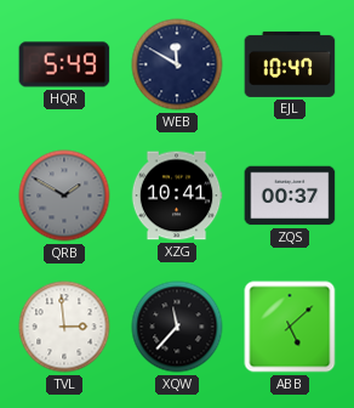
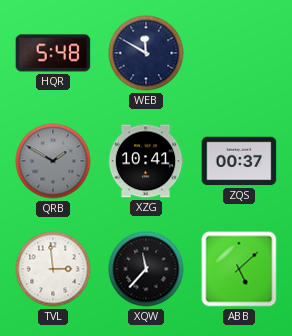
HQR: 5:49 -> 5:48 (53, 53)
EJL: 10:47 -> none (290, 64)
